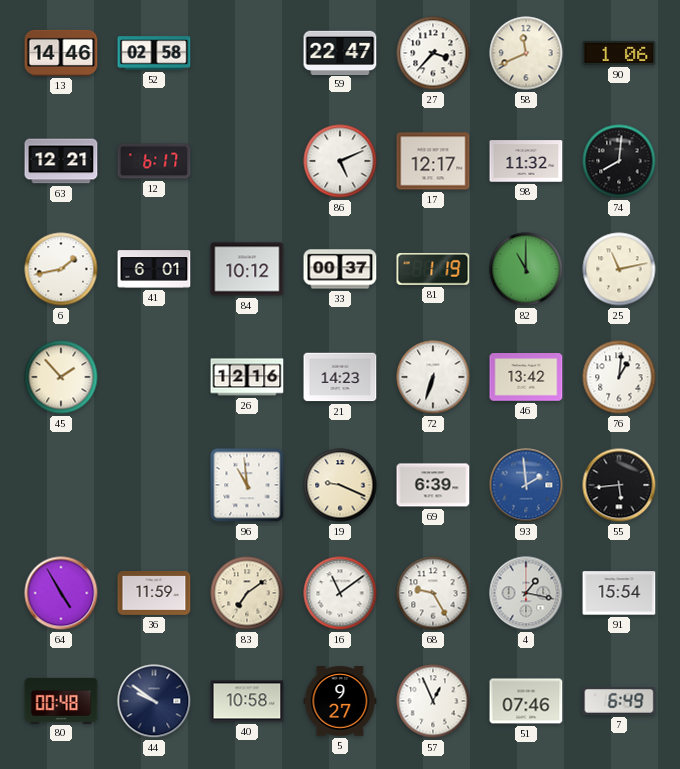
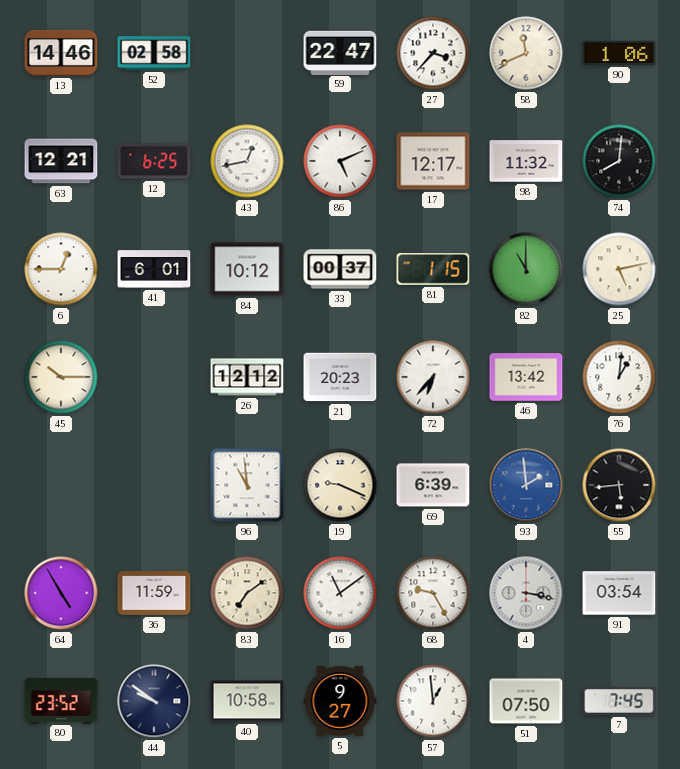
12: 6:17 -> 6:25 (154, 161)
43: none -> 12:43 (247, 161)
6: 1:43 -> 12:45 (61, 269)
81: 1:19 -> 1:15 (433, 269)
25: 11:13 -> 5:13 (619, 269)
45: 1:53 -> 10:15 (61, 377)
26: 12:16 -> 12:12 (247, 377)
21: 14:23 -> 20:23 (340, 377)
72: 6:33 -> 6:37 (433, 377)
4: 1:17 -> 3:17 (526, 593)
91: 15:54 -> 03:54 (619, 593)
80: 00:48 -> 23:52 (61, 700)
57: 12:56 -> 12:59 (433, 701)
51: 07:46 -> 07:50 (526, 701)
7: 6:49 -> 7:45 (619, 701)
